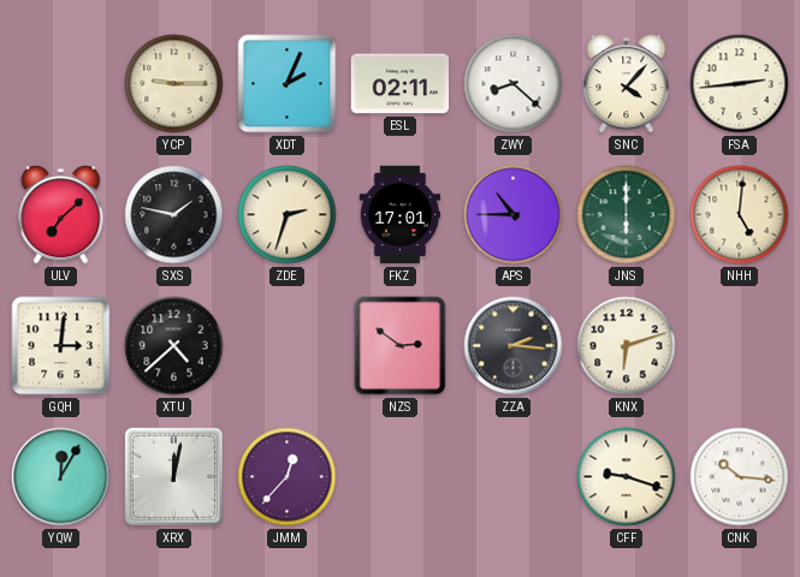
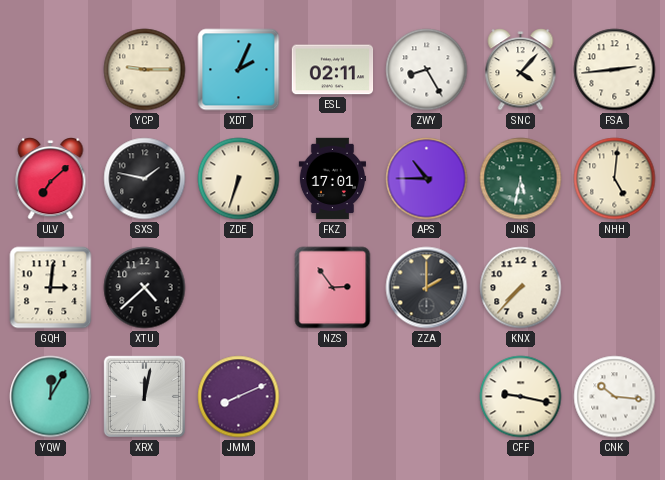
ZWY: 8:22 -> 8:25 (427, 70)
ZDE: 2:33 -> 6:33 (239, 179)
JNS: 6:00 -> 5:32 (521, 179)
NZS: 2:51 -> 2:54 (333, 288)
ZZA: 2:16 -> 2:00 (427, 288)
KNX: 6:12 -> 7:37 (521, 288)
JMM: 12:37 -> 8:11 (239, 397)
CFF: 9:18 -> 9:17 (521, 397)
